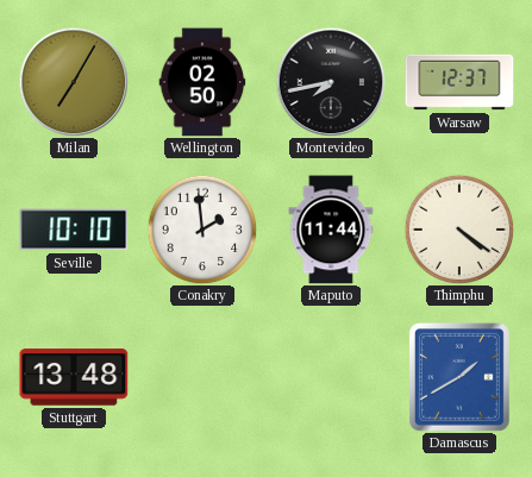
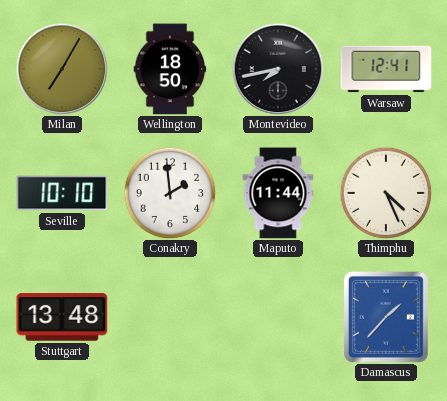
Wellington: 02:50 -> 18:50 (170, 69)
Warsaw: 12:37 -> 12:41 (386, 69)
Thimphu: 4:21 -> 4:26 (386, 193)
Damascus: 1:40 -> 1:37 (386, 317)
